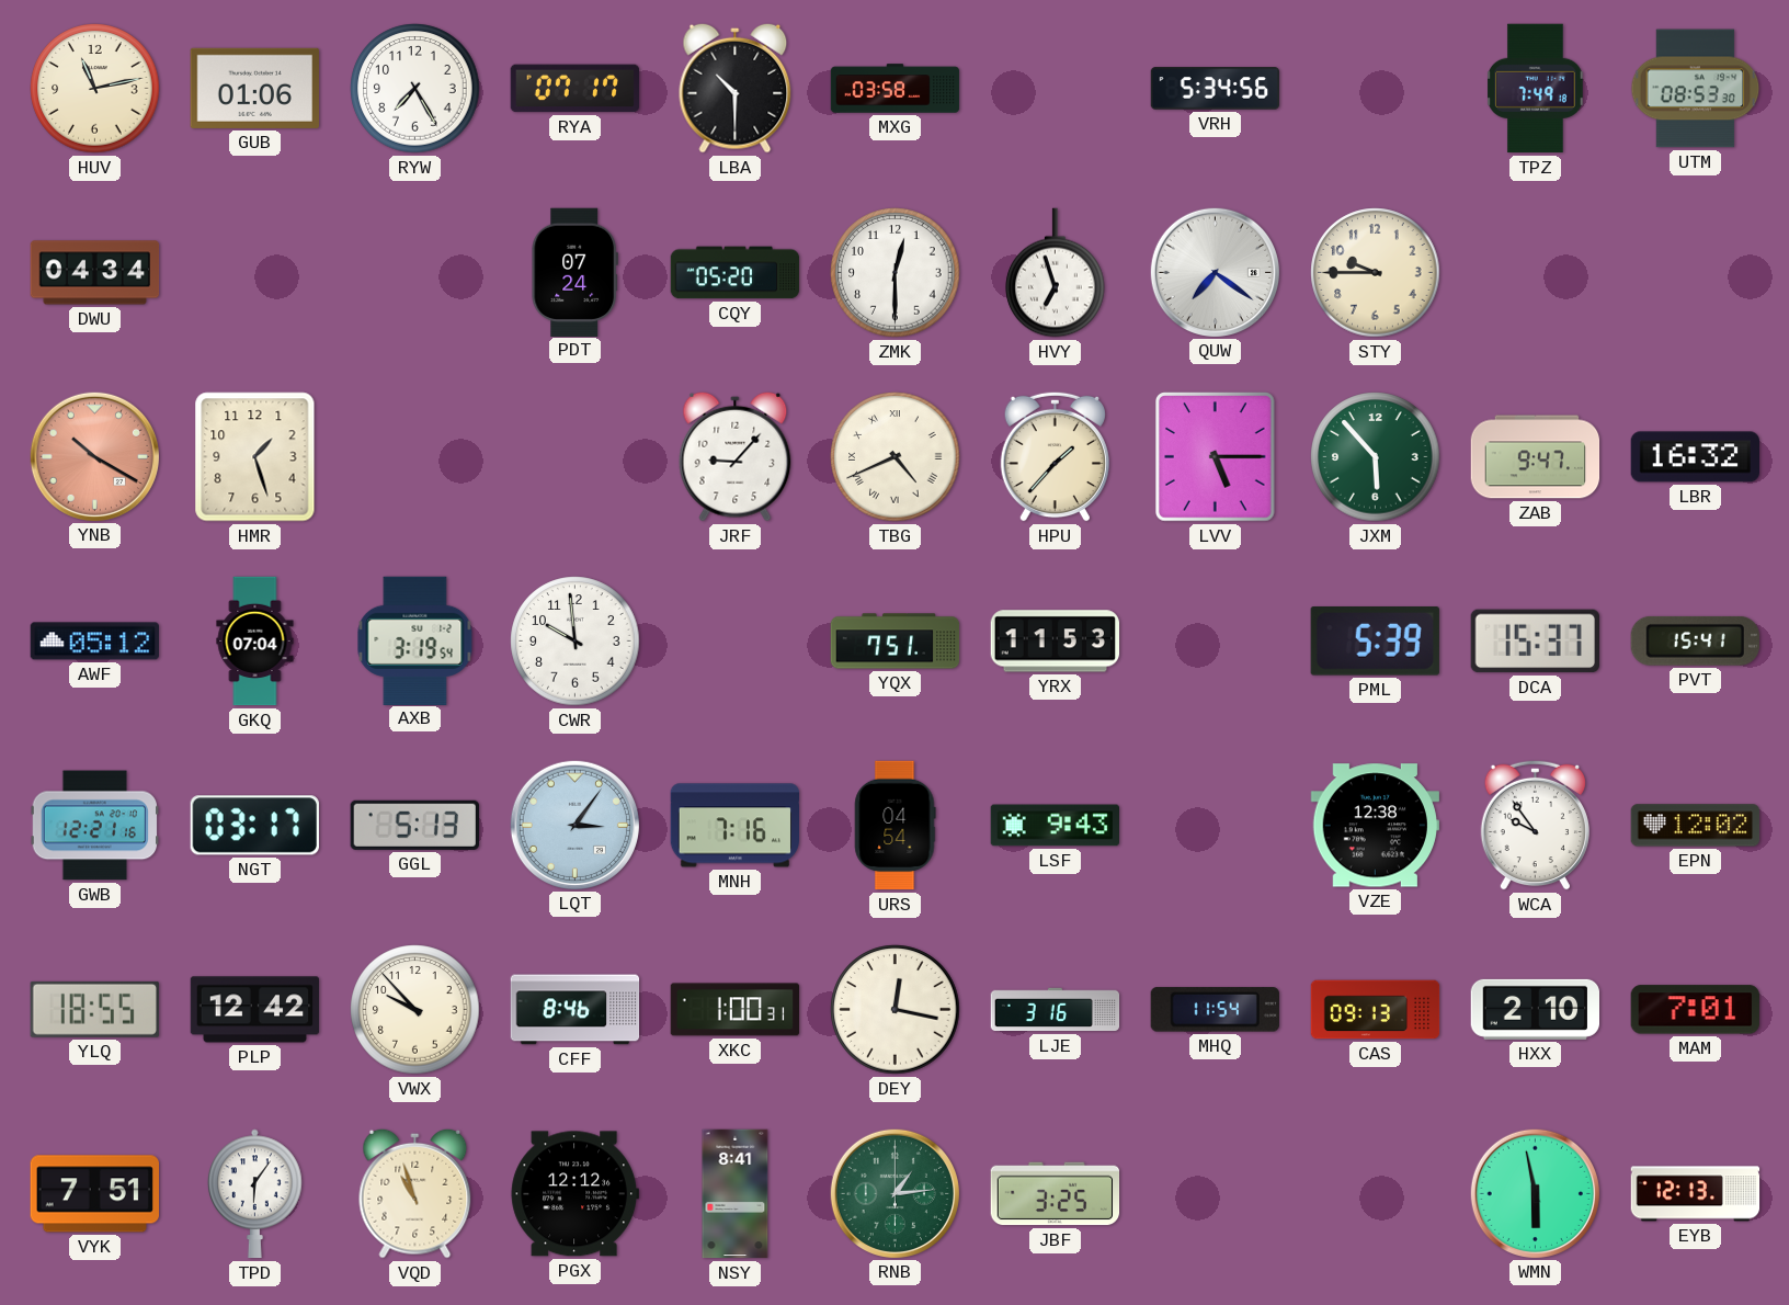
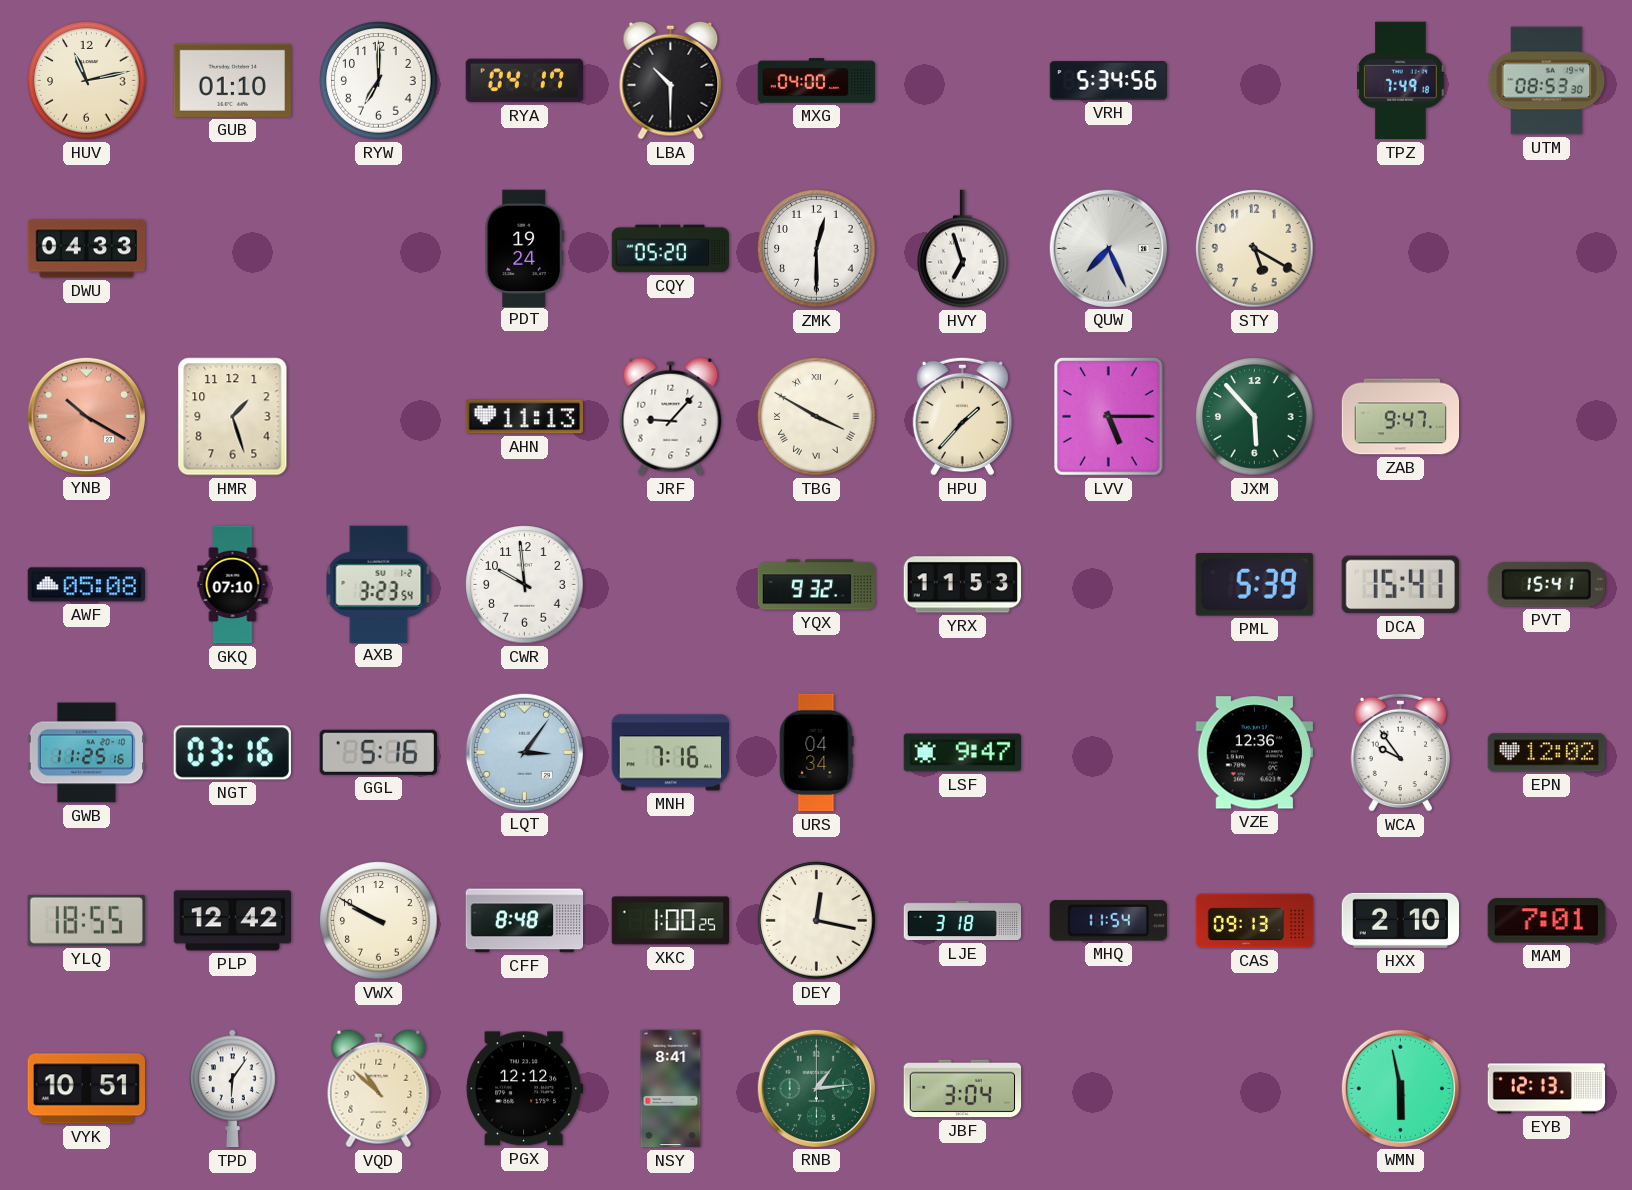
GUB: 01:06 -> 01:10 (232, 80)
RYW: 7:25 -> 7:00 (379, 81)
RYA: 07:17 -> 04:17 (525, 81)
MXG: 03:58 -> 04:00 (817, 81)
DWU: 04:34 -> 04:33 (87, 249)
PDT: 07:24 -> 19:24 (524, 248)
QUW: 7:21 -> 7:26 (1108, 248)
STY: 9:45 -> 5:20 (1255, 249)
AHN: none -> 11:13 (524, 417)
TBG: 4:41 -> 3:50 (817, 417)
LBR: 16:32 -> none (1695, 457)
AWF: 05:12 -> 05:08 (86, 585)
GKQ: 07:04 -> 07:10 (233, 585)
AXB: 3:19 -> 3:23 (379, 584)
YQX: 7:51 -> 9:32 (817, 585)
DCA: 15:37 -> 15:41 (1400, 585)
GWB: 12:21 -> 11:25 (86, 753)
NGT: 03:17 -> 03:16 (232, 753)
GGL: 5:13 -> 5:16 (378, 752)
URS: 04:54 -> 04:34 (817, 753)
LSF: 9:43 -> 9:47 (963, 753)
VZE: 12:38 -> 12:36 (1254, 753)
VWX: 9:53 -> 9:50 (379, 921)
CFF: 8:46 -> 8:48 (525, 921)
XKC: 1:00:31 -> 1:00:25 (671, 921)
LJE: 3:16 -> 3:18 (963, 921)
VYK: 7:51 -> 10:51 (86, 1089)
VQD: 10:57 -> 10:52 (379, 1088)
JBF: 3:25 -> 3:04 (963, 1089)
